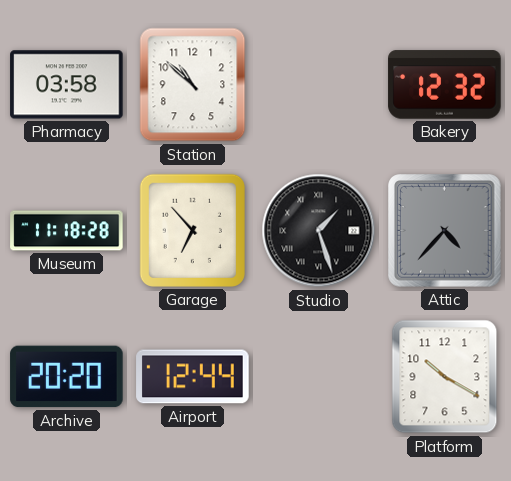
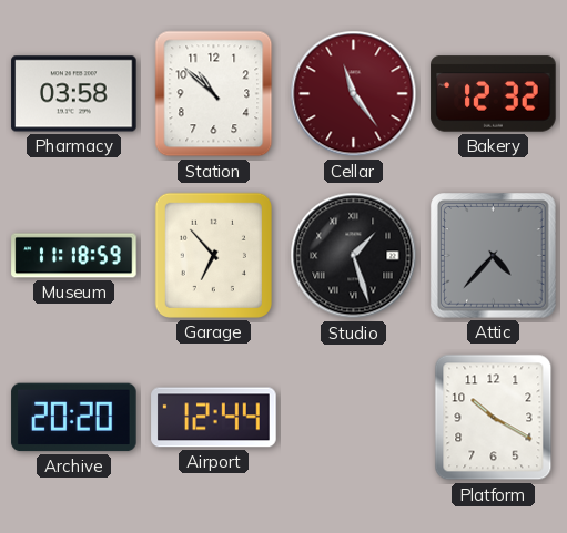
Cellar: none -> 11:24 (354, 94)
Museum: 11:18:28 -> 11:18:59 (74, 256)
